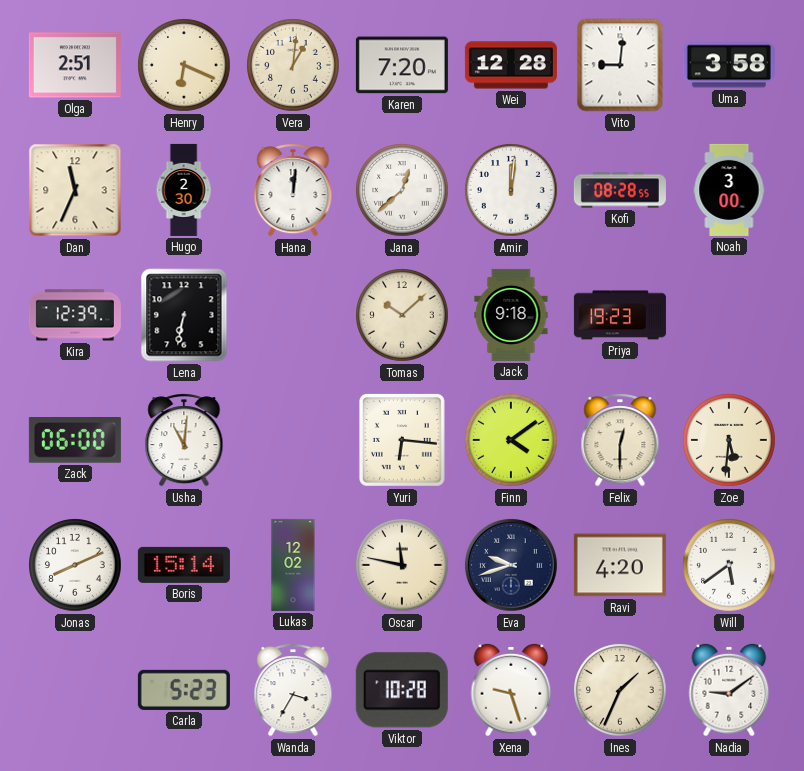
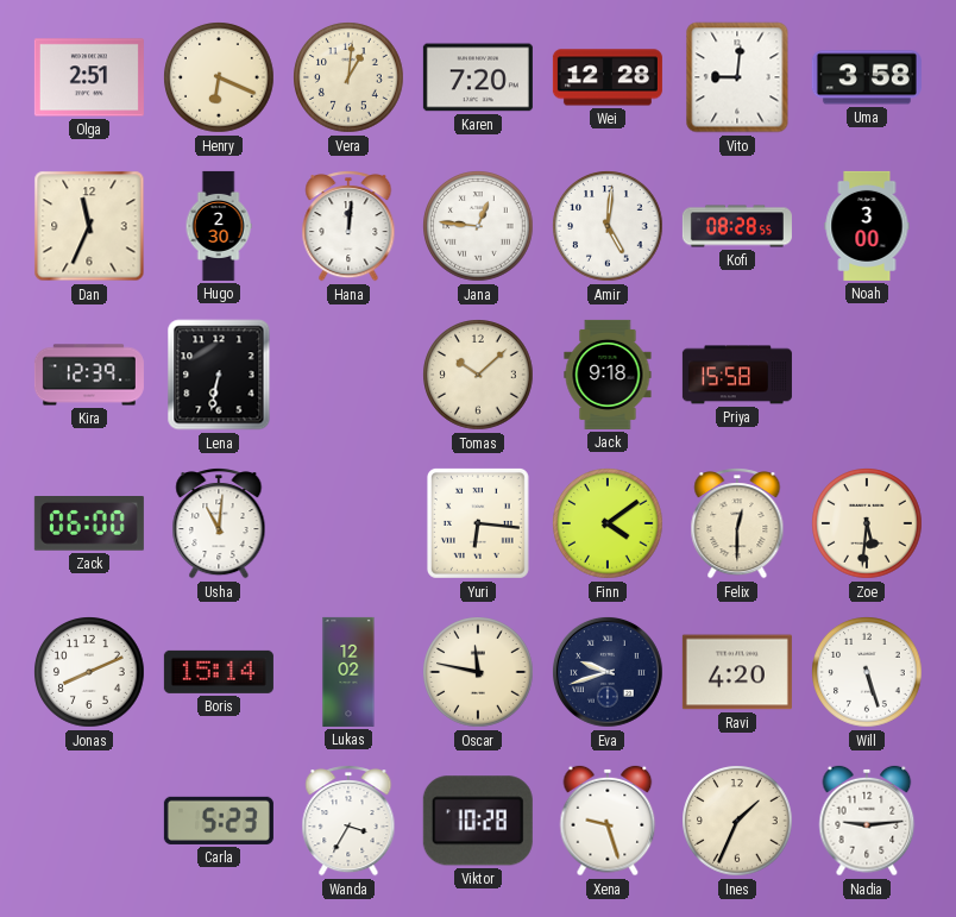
Jana: 12:38 -> 12:46 (478, 226)
Amir: 12:01 -> 5:01 (608, 226)
Priya: 19:23 -> 15:58 (737, 375)
Will: 5:39 -> 5:27 (867, 672)
Nadia: 9:09 -> 9:14 (867, 821)
